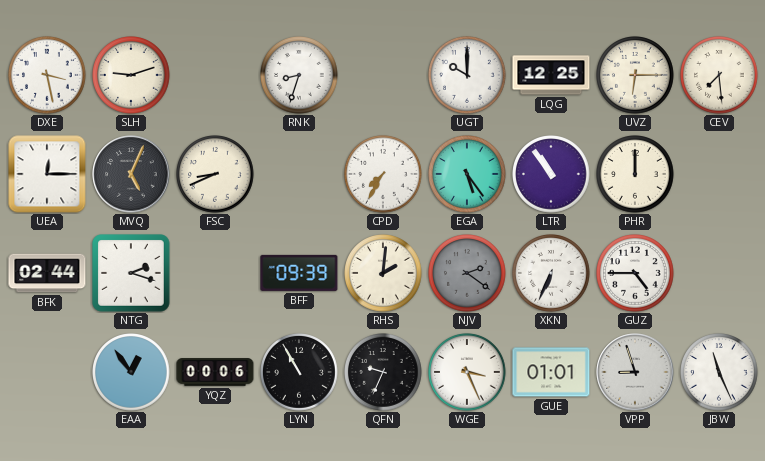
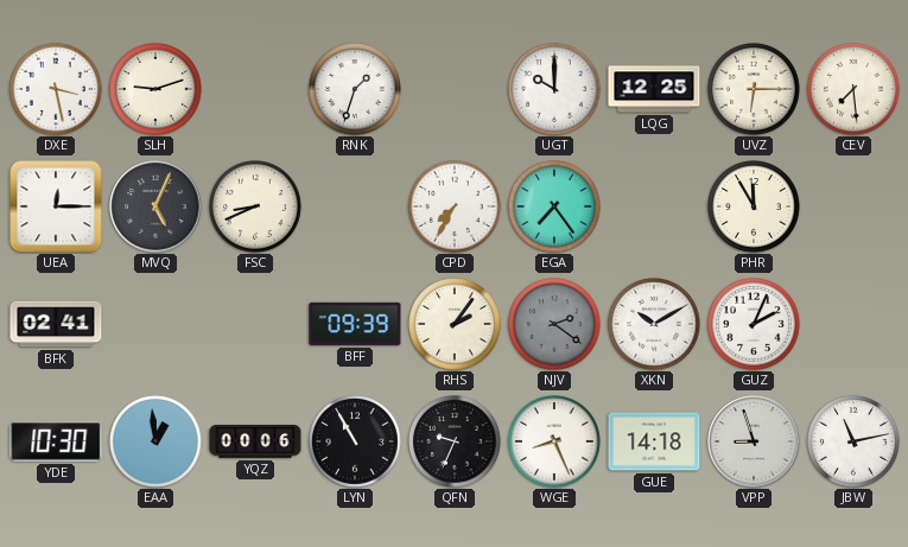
RNK: 8:33 -> 1:33 (356, 89)
EGA: 5:24 -> 7:24 (555, 206)
LTR: 10:54 -> none (552, 174)
PHR: 12:00 -> 11:55 (755, 206)
BFK: 02:44 -> 02:41 (56, 324)
NTG: 2:18 -> none (131, 273)
RHS: 2:01 -> 2:06 (456, 324)
XKN: 6:34 -> 10:10 (655, 324)
GUZ: 4:45 -> 2:04 (755, 324)
YDE: none -> 10:30 (56, 441)
EAA: 12:54 -> 12:59 (157, 441)
WGE: 3:26 -> 8:26 (555, 441)
GUE: 01:01 -> 14:18 (654, 441)
JBW: 11:26 -> 11:13 (855, 441)
